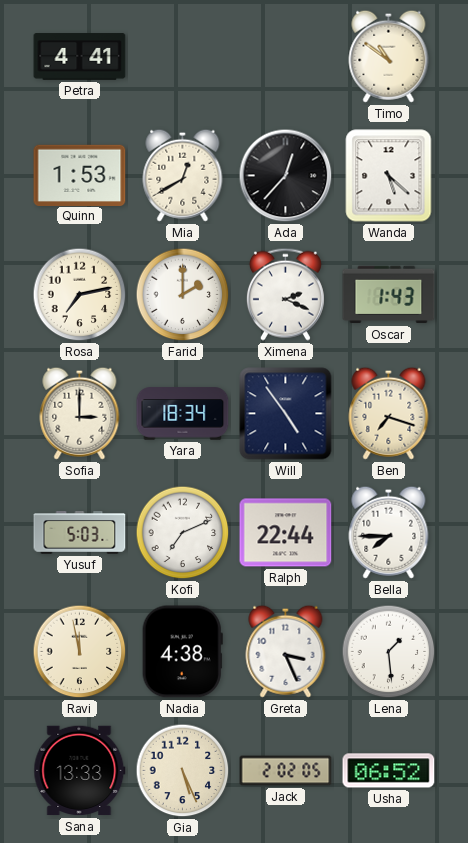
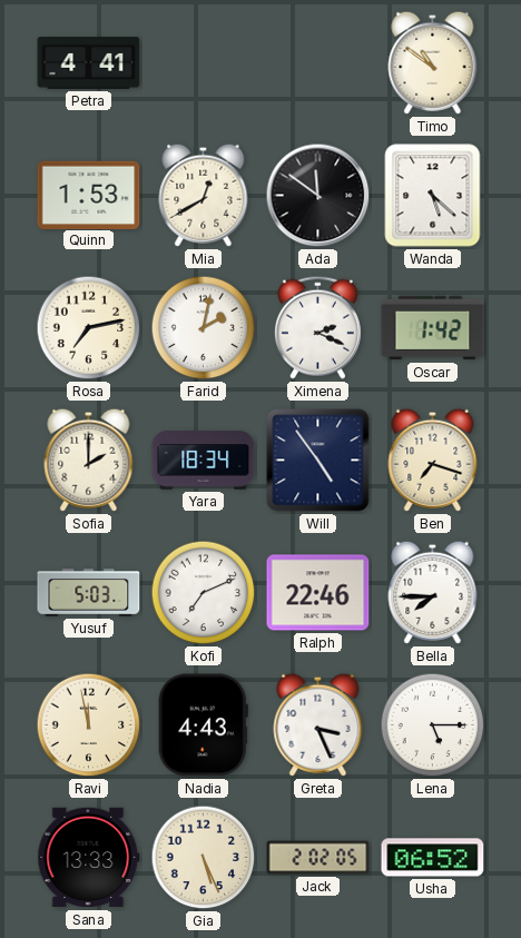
Ada: 12:37 -> 11:51 (318, 196)
Farid: 2:00 -> 2:02 (204, 328)
Oscar: 1:43 -> 1:42 (433, 328)
Sofia: 3:00 -> 2:00 (89, 460)
Ralph: 22:44 -> 22:46 (318, 593)
Nadia: 4:38 -> 4:43 (203, 725)
Lena: 1:29 -> 5:15 (433, 725)
